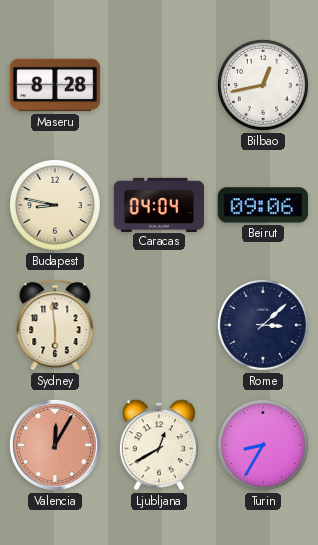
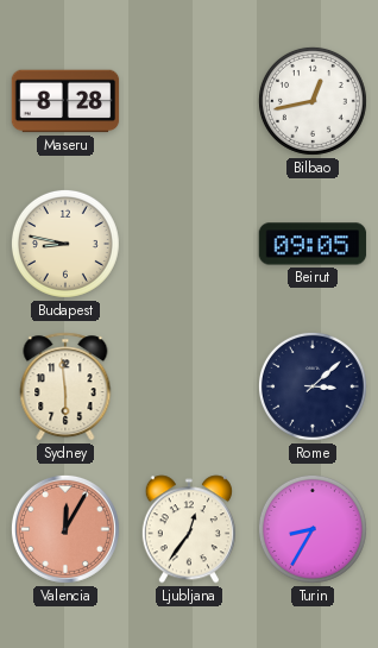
Caracas: 04:04 -> none (159, 204)
Beirut: 09:06 -> 09:05 (313, 244)
Ljubljana: 12:40 -> 12:36 (189, 529)
